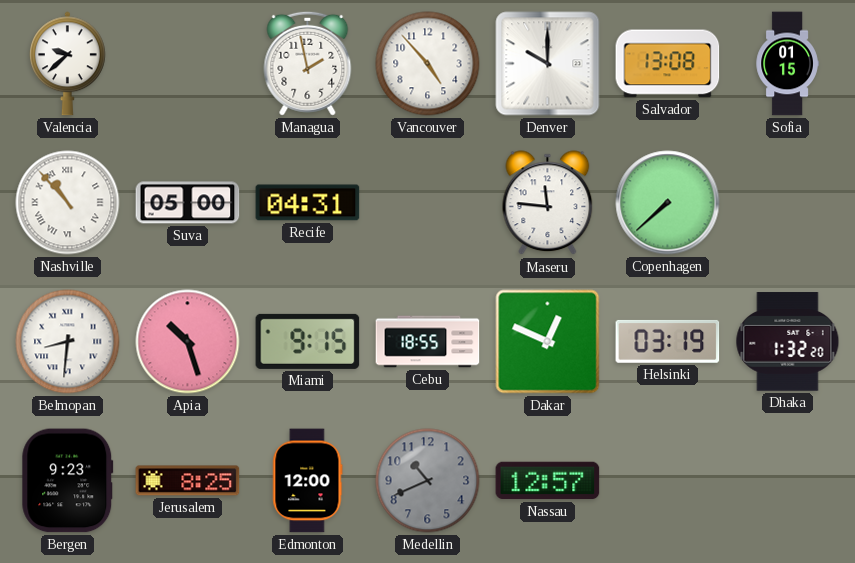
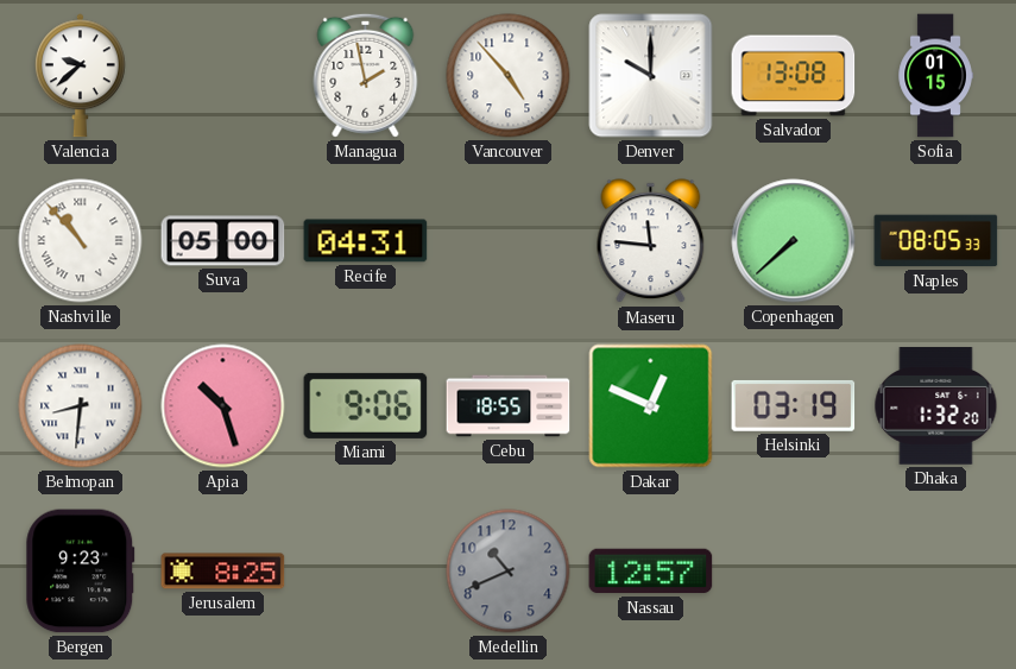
Naples: none -> 08:05 (936, 241)
Miami: 9:15 -> 9:06 (366, 405)
Edmonton: 12:00 -> none (308, 481)
